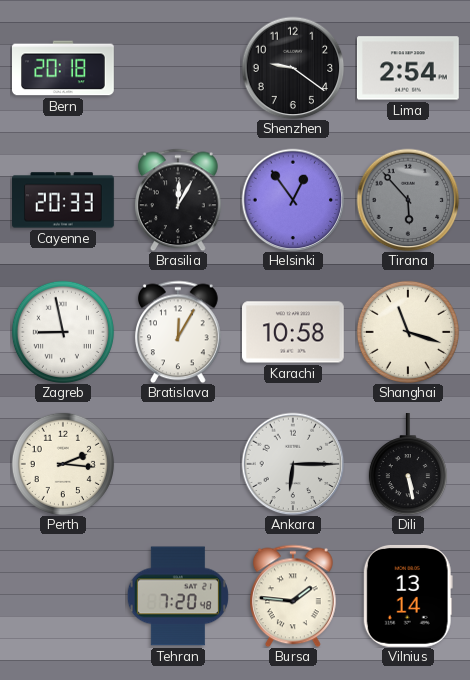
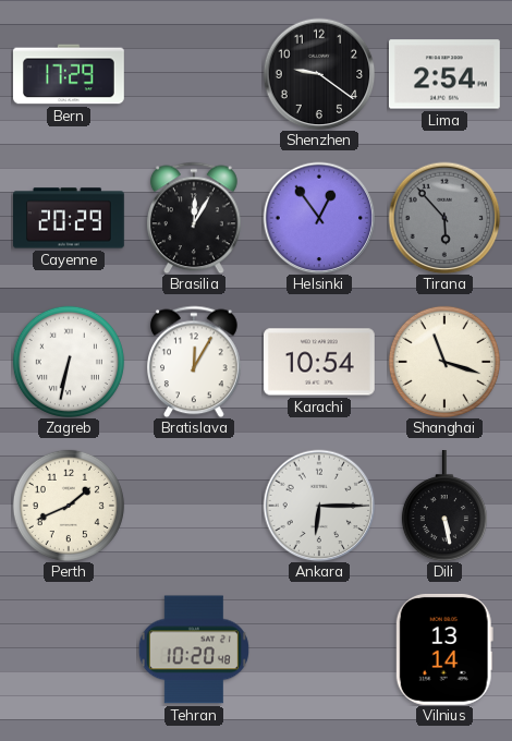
Bern: 20:18 -> 17:29 (70, 74)
Cayenne: 20:33 -> 20:29 (70, 218)
Zagreb: 8:58 -> 6:32 (69, 362)
Karachi: 10:58 -> 10:54 (320, 362)
Perth: 2:16 -> 1:41 (69, 506)
Tehran: 7:20 -> 10:20 (194, 649)
Bursa: 1:46 -> none (294, 596)
